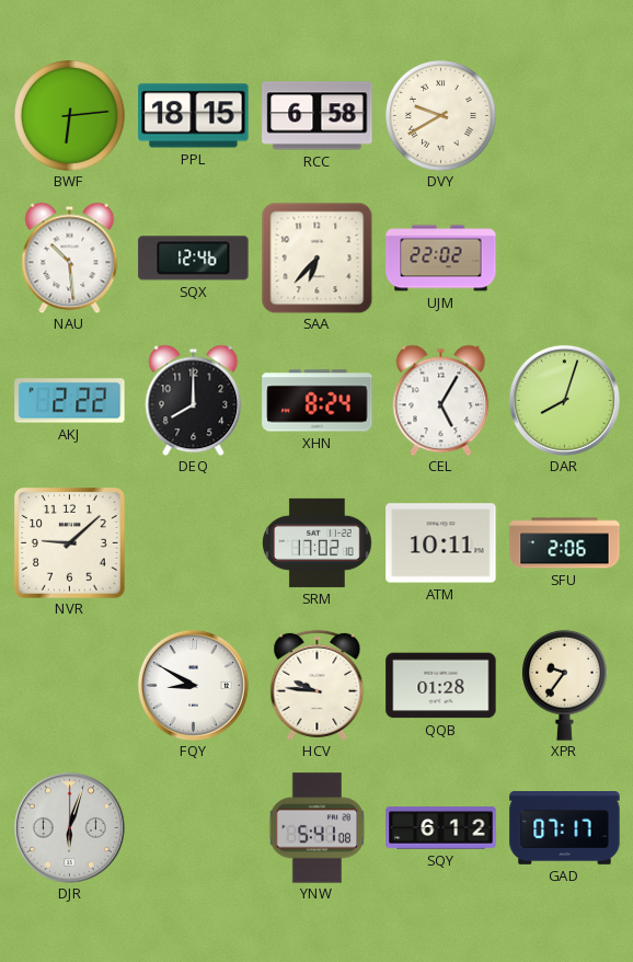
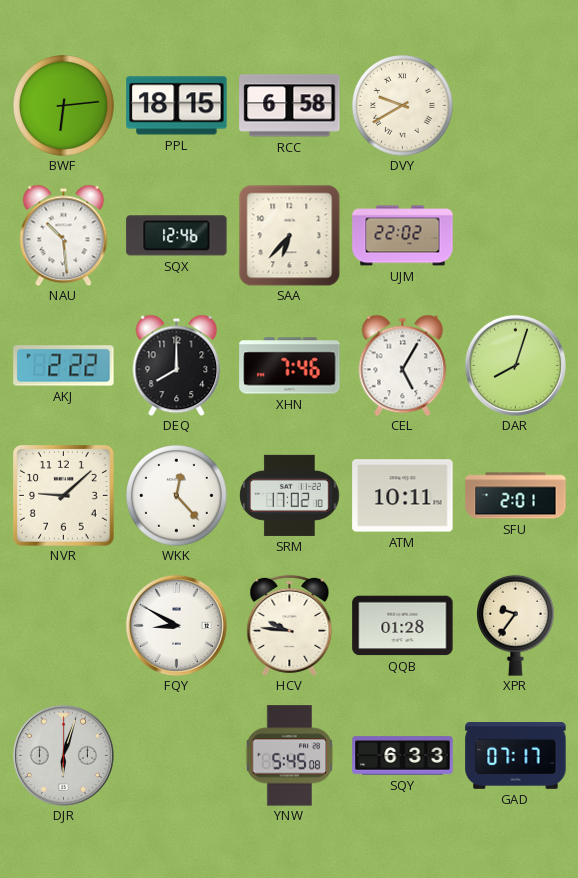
XHN: 8:24 -> 7:46 (290, 366)
WKK: none -> 12:23 (177, 496)
SFU: 2:06 -> 2:01 (516, 496)
YNW: 5:41 -> 5:45 (290, 756)
SQY: 6:12 -> 6:33 (403, 756)
